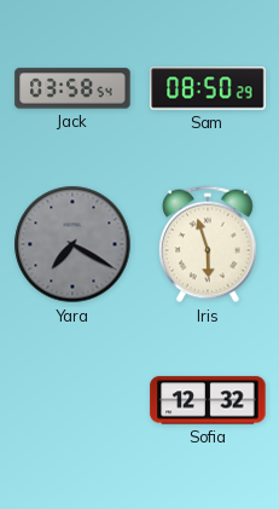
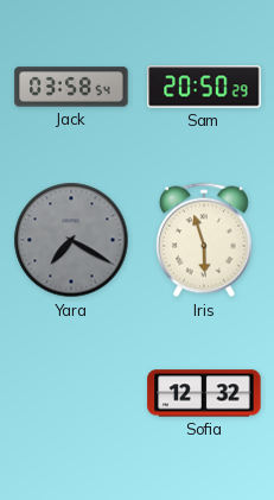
Sam: 08:50 -> 20:50 (204, 87)
